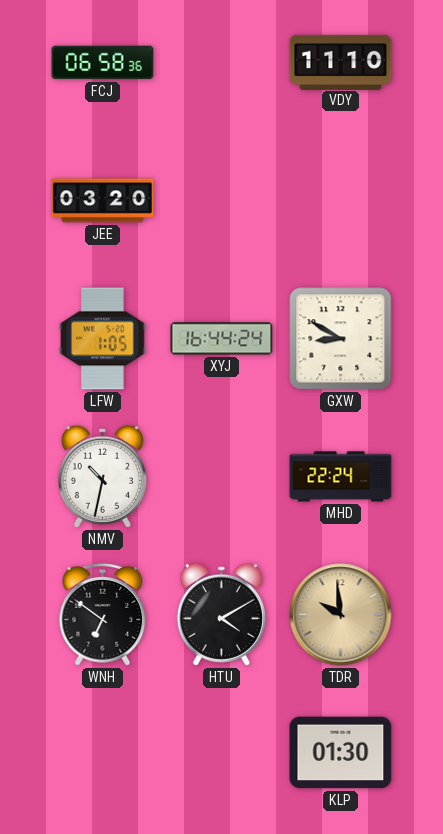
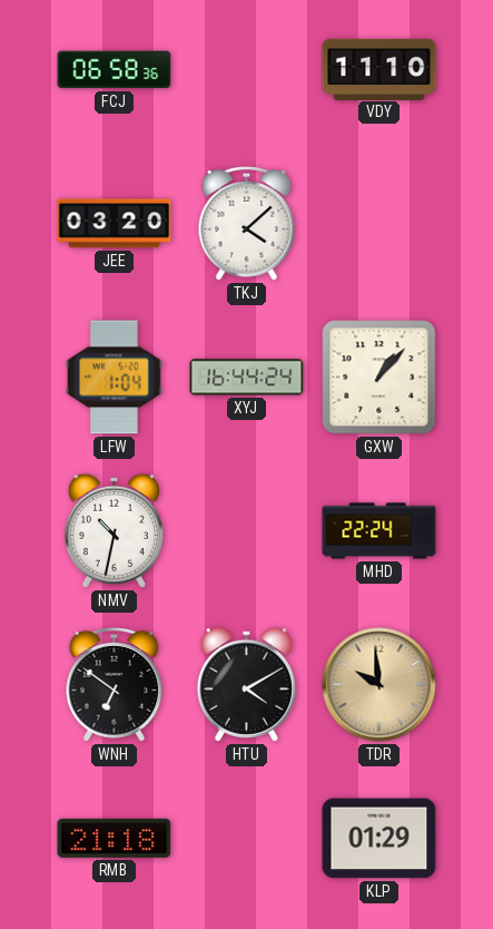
TKJ: none -> 4:08 (247, 224)
LFW: 1:05 -> 1:04 (115, 378)
GXW: 8:50 -> 1:07 (379, 378)
RMB: none -> 21:18 (115, 838)
KLP: 01:30 -> 01:29 (379, 839)
